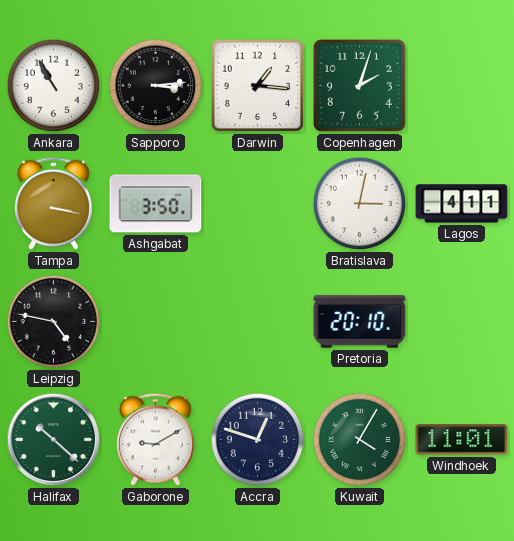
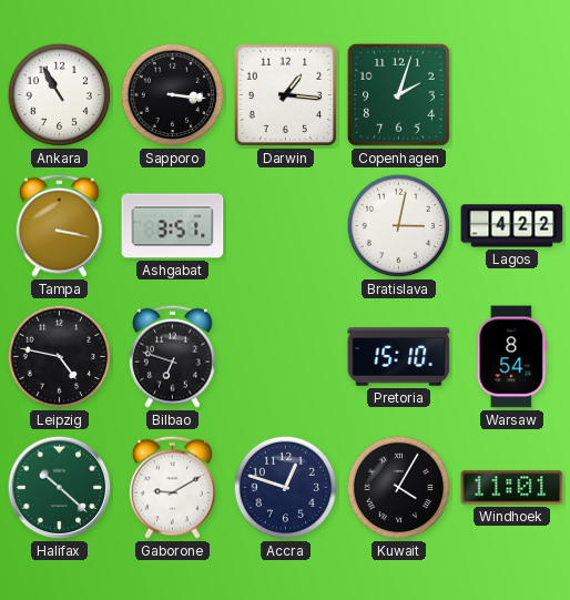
Sapporo: 3:14 -> 3:16 (173, 95)
Ashgabat: 3:50 -> 3:51 (173, 226)
Lagos: 4:11 -> 4:22 (512, 226)
Bilbao: none -> 6:48 (173, 356)
Pretoria: 20:10 -> 15:10 (399, 357)
Warsaw: none -> 8:54 (512, 357)
Kuwait dial: green -> black (399, 488)
